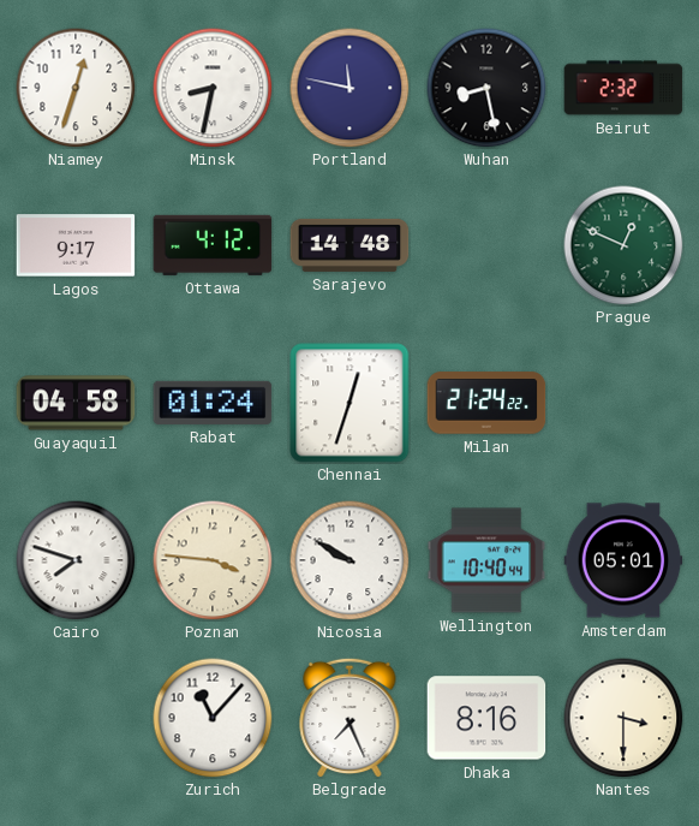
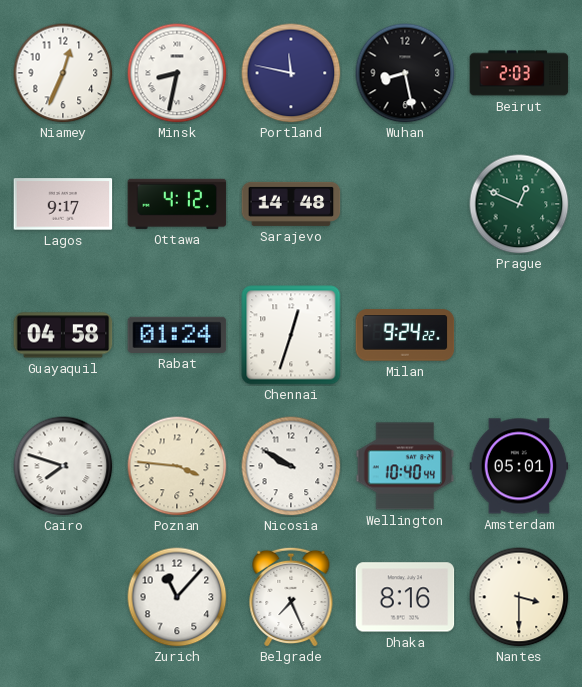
Niamey: 12:33 -> 12:34 (63, 73)
Beirut: 2:32 -> 2:03 (519, 73)
Milan: 21:24 -> 9:24 (405, 335)
